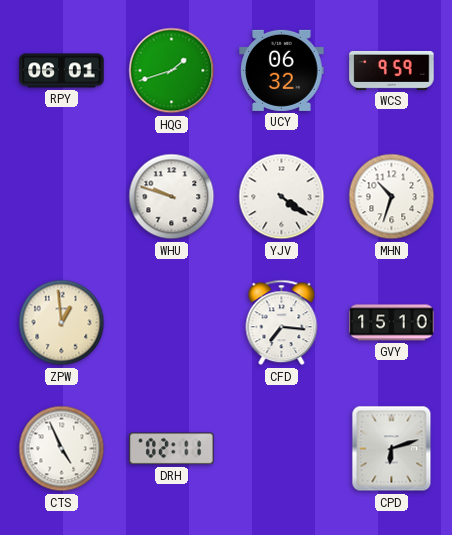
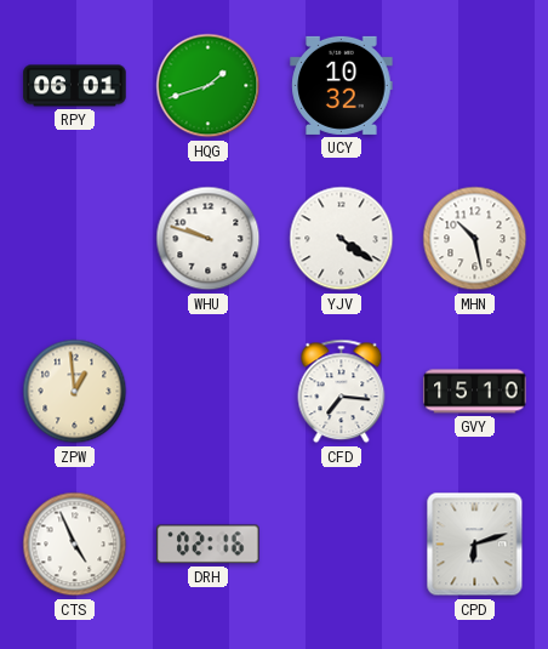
UCY: 06:32 -> 10:32 (342, 85)
WCS: 9:59 -> none (392, 70)
MHN: 10:33 -> 10:28 (475, 239)
DRH: 02:11 -> 02:16 (209, 545)
